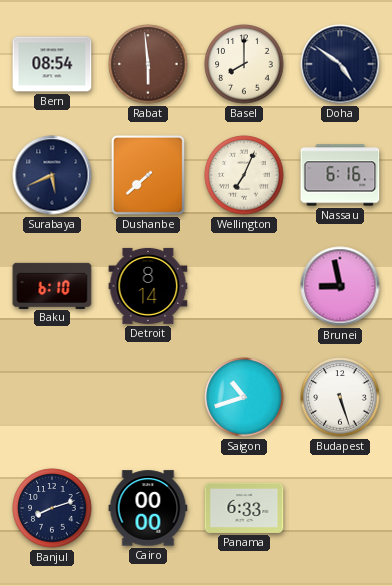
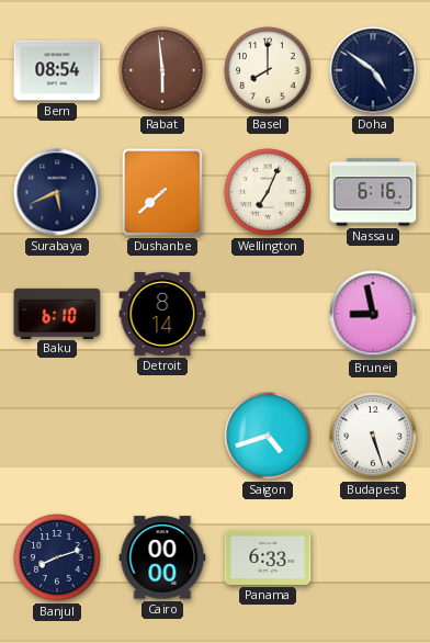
Saigon: 10:42 -> 4:42 (268, 436)
